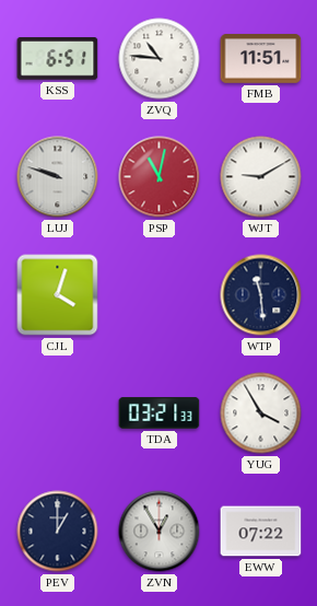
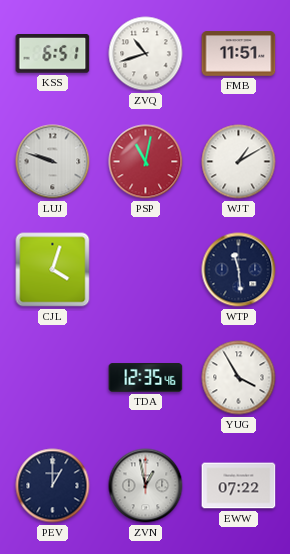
ZVQ: 10:46 -> 10:42 (146, 54)
WJT: 9:10 -> 1:10 (239, 162)
TDA: 03:21 -> 12:35 (146, 378)
ZVN: 12:55 -> 12:58 (146, 486)
